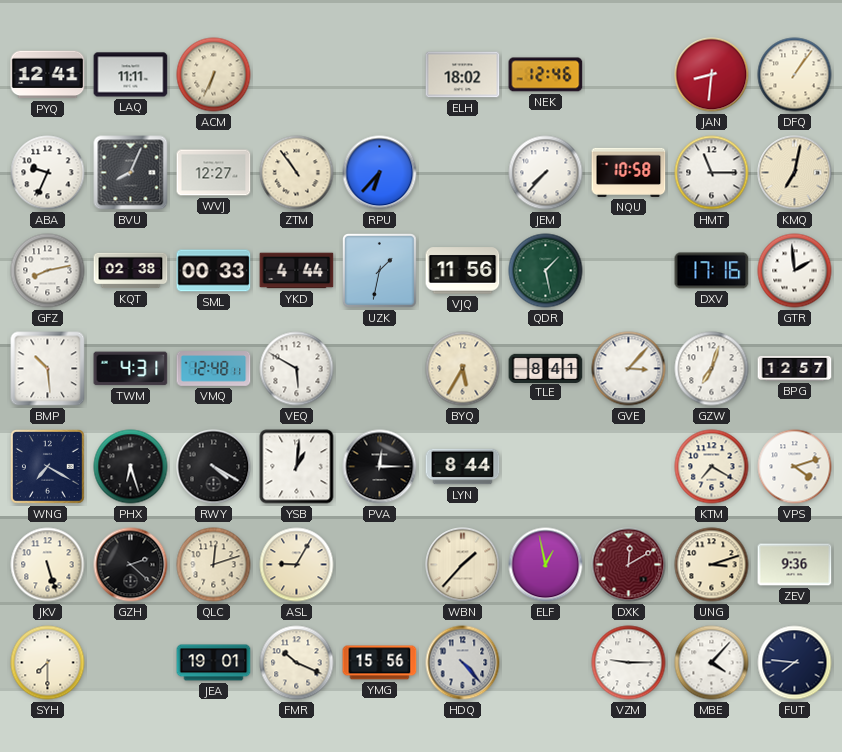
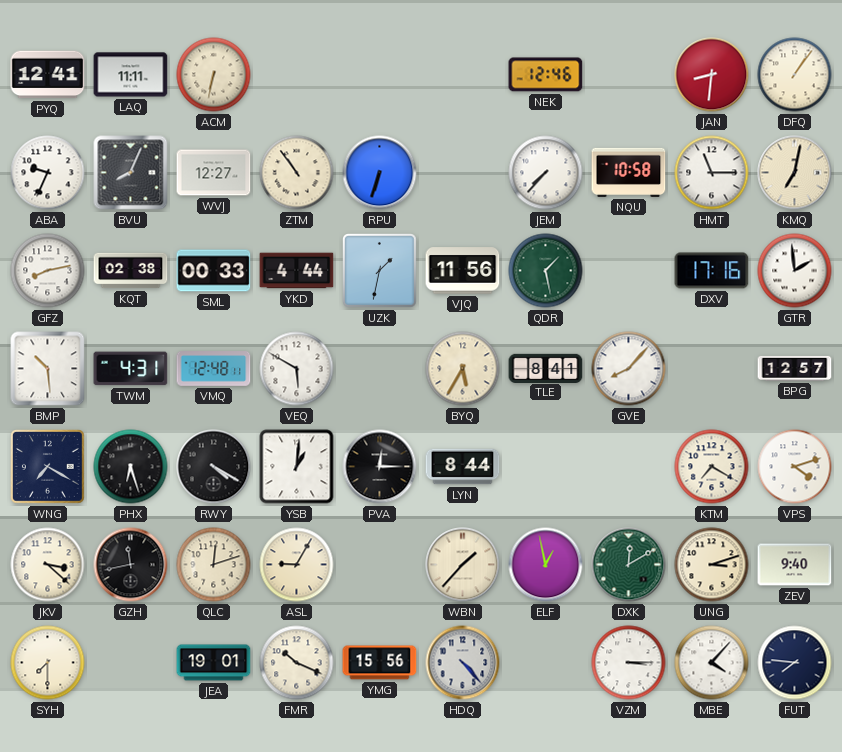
ACM: 6:34 -> 6:32 (214, 75)
ELH: 18:02 -> none (463, 75)
RPU: 6:37 -> 6:33 (380, 173)
GVE: 3:07 -> 8:07 (629, 369)
GZW: 7:03 -> none (712, 369)
JKV: 5:27 -> 3:22 (48, 565)
GZH: 2:22 -> 11:43 (131, 565)
DXK dial: burgundy -> green (629, 565)
ZEV: 9:36 -> 9:40 (795, 565)
VZM: 9:15 -> 3:15 (629, 663)
